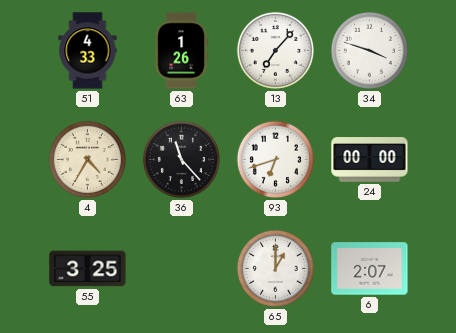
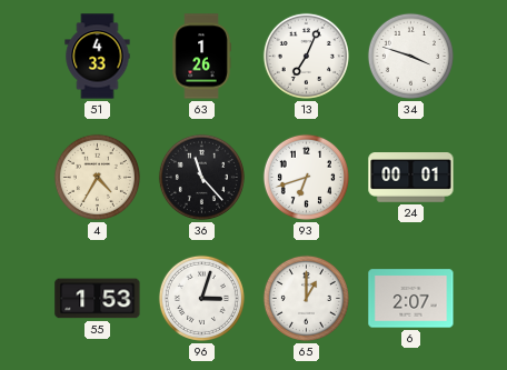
13: 7:07 -> 7:04 (306, 56)
24: 00:00 -> 00:01 (411, 178)
55: 3:25 -> 1:53 (98, 299)
96: none -> 3:03 (201, 298)
